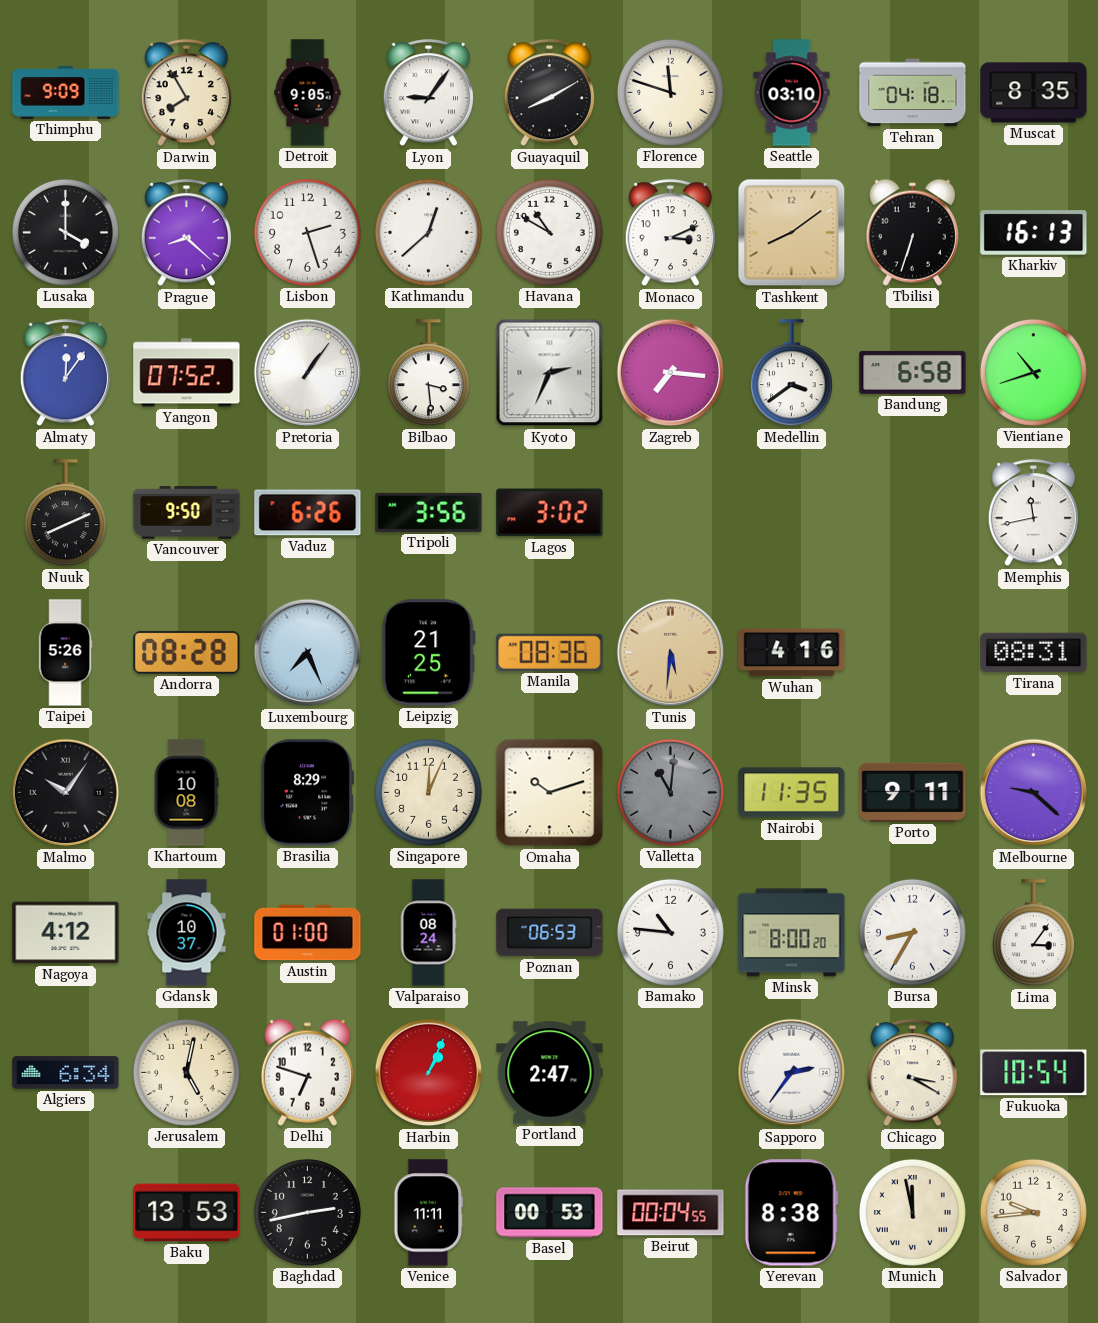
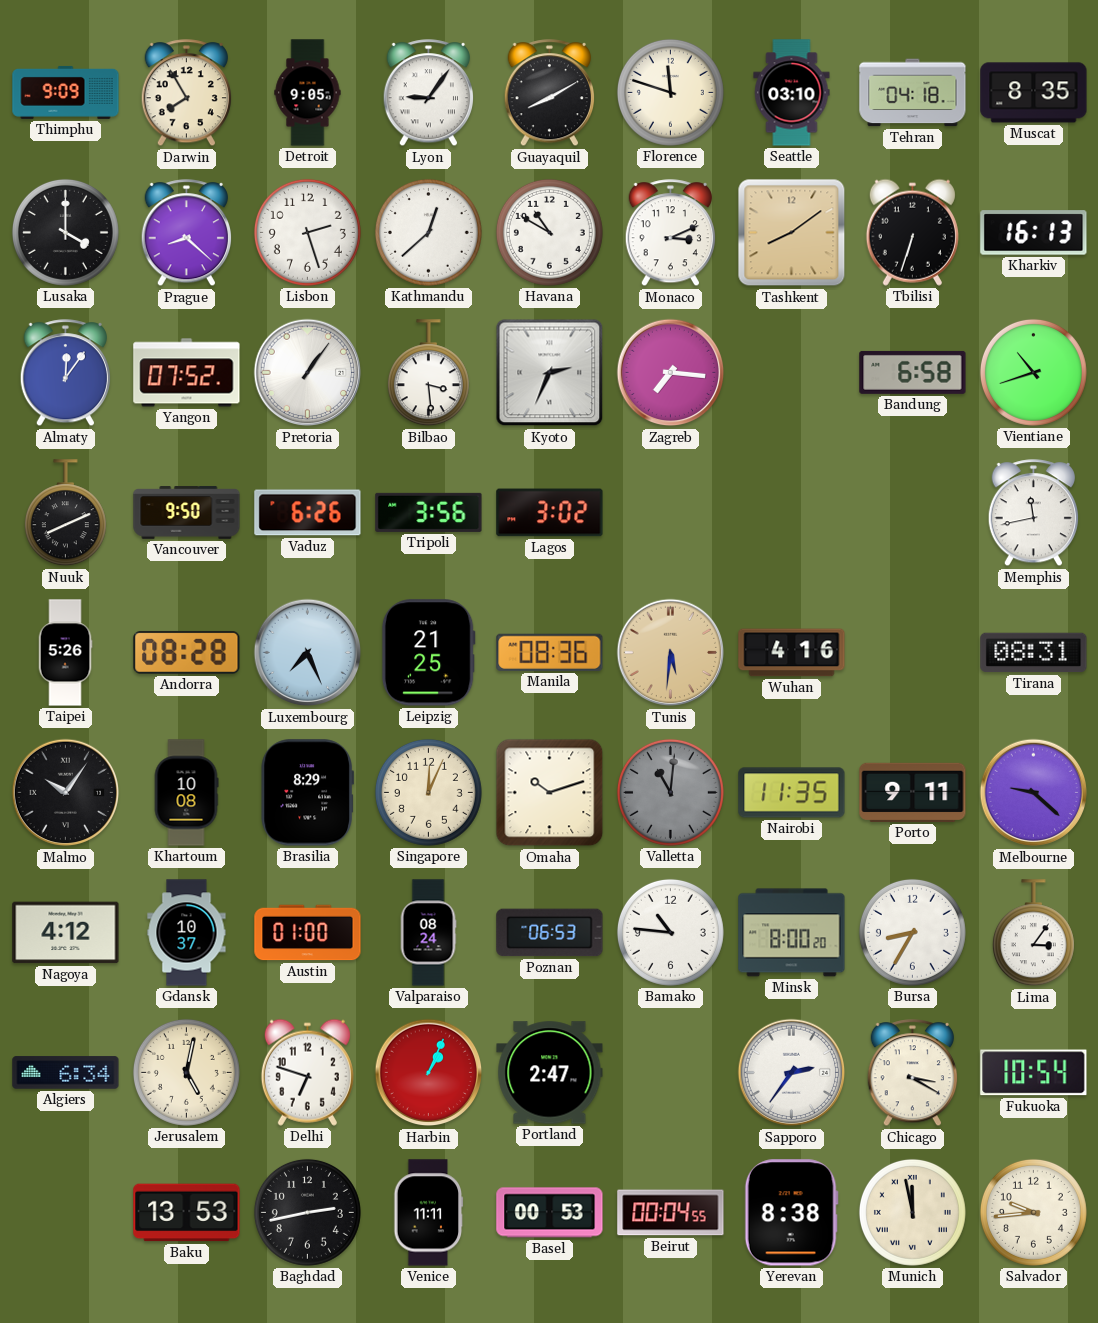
Medellin: 3:39 -> none (791, 373)
